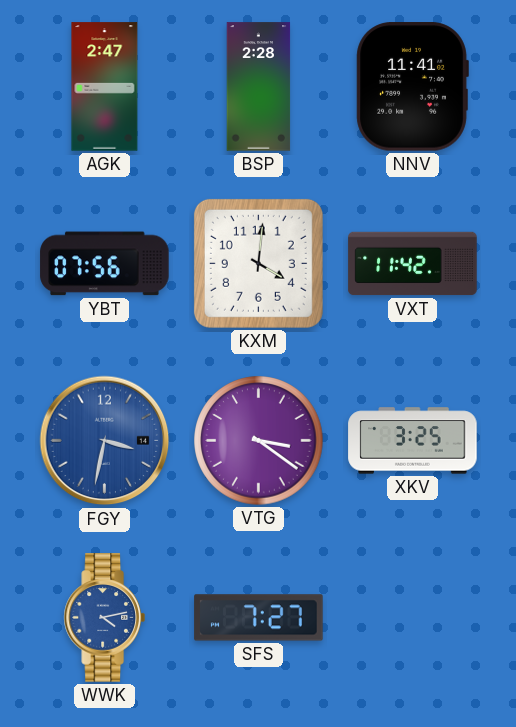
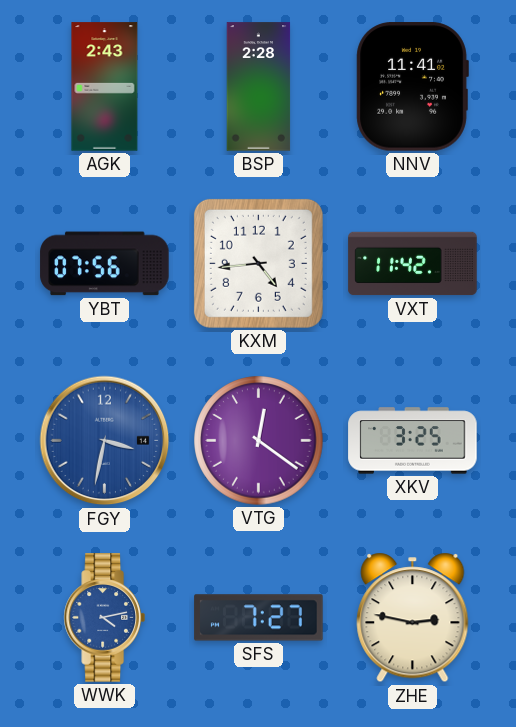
AGK: 2:47 -> 2:43 (105, 87)
KXM: 4:01 -> 4:44 (258, 263)
VTG: 3:21 -> 12:21 (259, 441)
ZHE: none -> 2:47 (413, 618)
